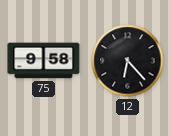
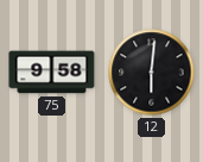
12: 6:23 -> 6:01 (152, 73)
